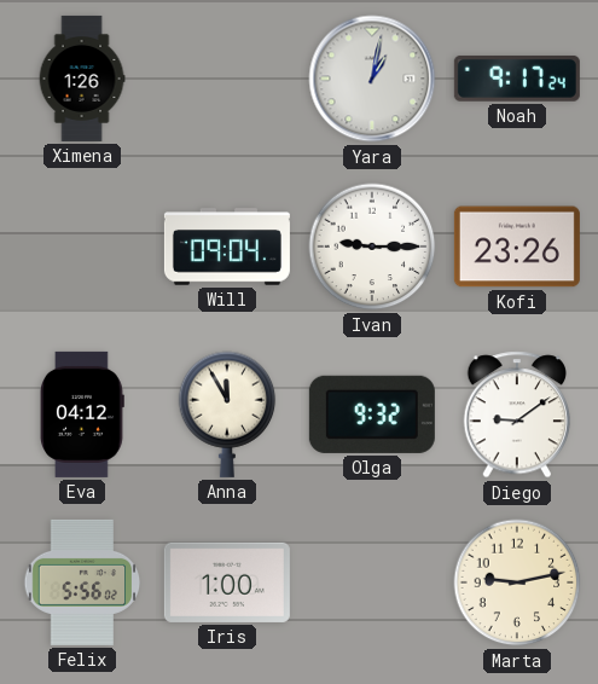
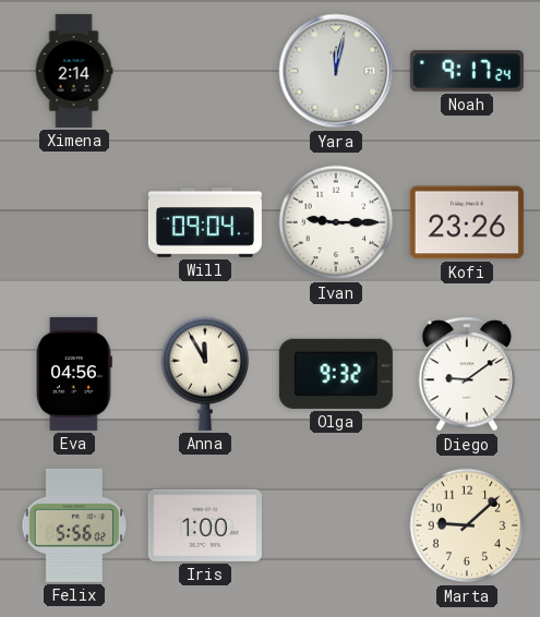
Ximena: 1:26 -> 2:14 (74, 71)
Yara: 1:02 -> 12:02 (336, 71)
Eva: 04:12 -> 04:56 (75, 374)
Marta: 9:13 -> 9:08 (467, 525)
